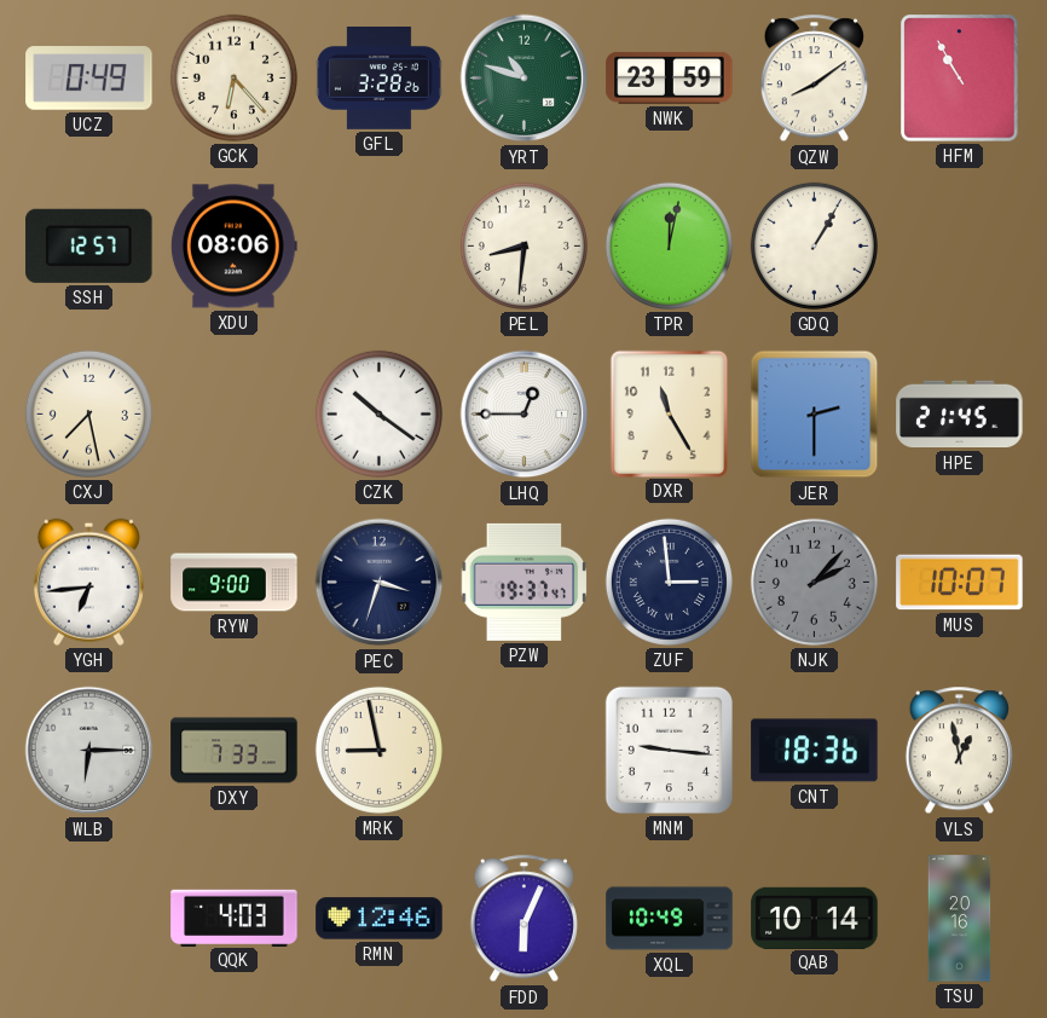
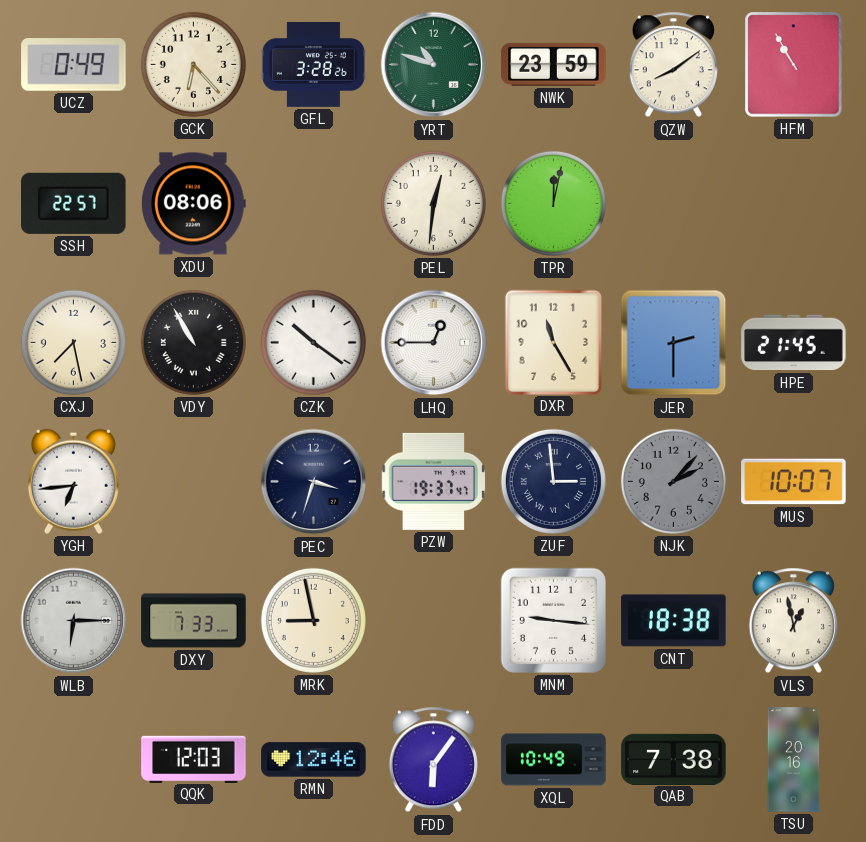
SSH: 12:57 -> 22:57 (74, 203)
PEL: 8:31 -> 12:31 (433, 203)
GDQ: 1:05 -> none (814, 245)
VDY: none -> 10:55 (193, 342)
RYW: 9:00 -> none (235, 583)
CNT: 18:36 -> 18:38 (674, 621)
QQK: 4:03 -> 12:03 (194, 759)
FDD: 6:04 -> 6:06 (433, 760)
QAB: 10:14 -> 7:38 (674, 759)
